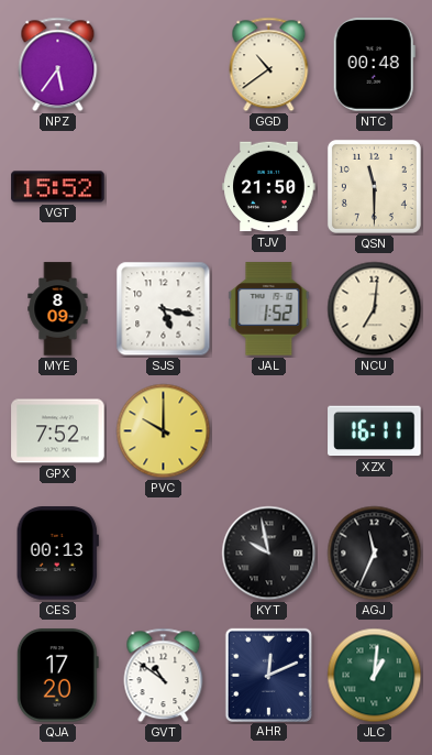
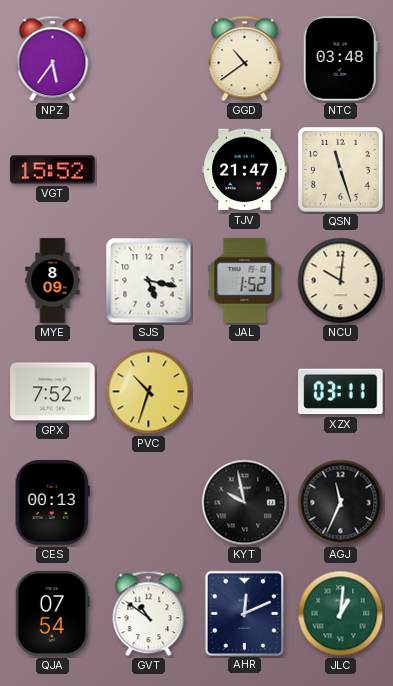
NTC: 00:48 -> 03:48 (340, 59)
TJV: 21:50 -> 21:47 (245, 170)
QSN: 11:30 -> 11:27 (340, 169)
NCU: 7:01 -> 10:01 (341, 281)
PVC: 10:00 -> 10:33 (149, 392)
XZX: 16:11 -> 03:11 (341, 392)
QJA: 17:20 -> 07:54 (52, 614)
